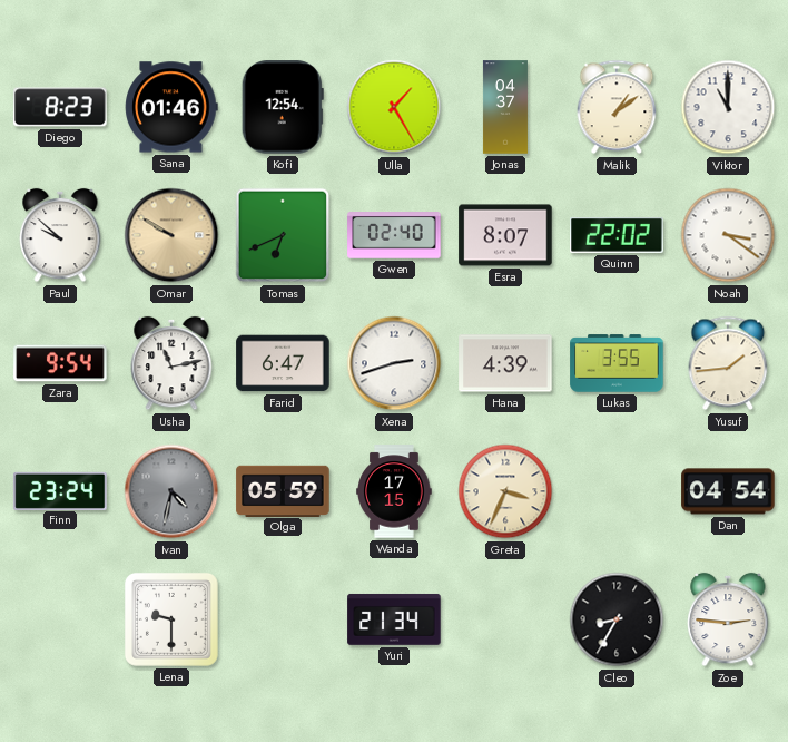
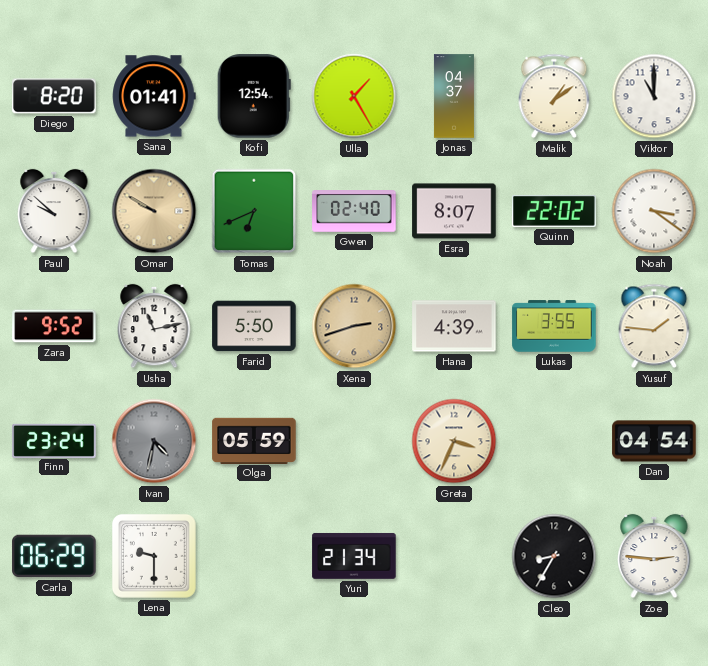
Diego: 8:23 -> 8:20 (54, 96)
Sana: 01:46 -> 01:41 (154, 96)
Zara: 9:54 -> 9:52 (54, 326)
Farid: 6:47 -> 5:50 (254, 326)
Xena dial: white -> champagne (354, 326)
Yusuf: 1:44 -> 1:46 (654, 326)
Wanda: 17:15 -> none (394, 491)
Carla: none -> 06:29 (54, 556)
